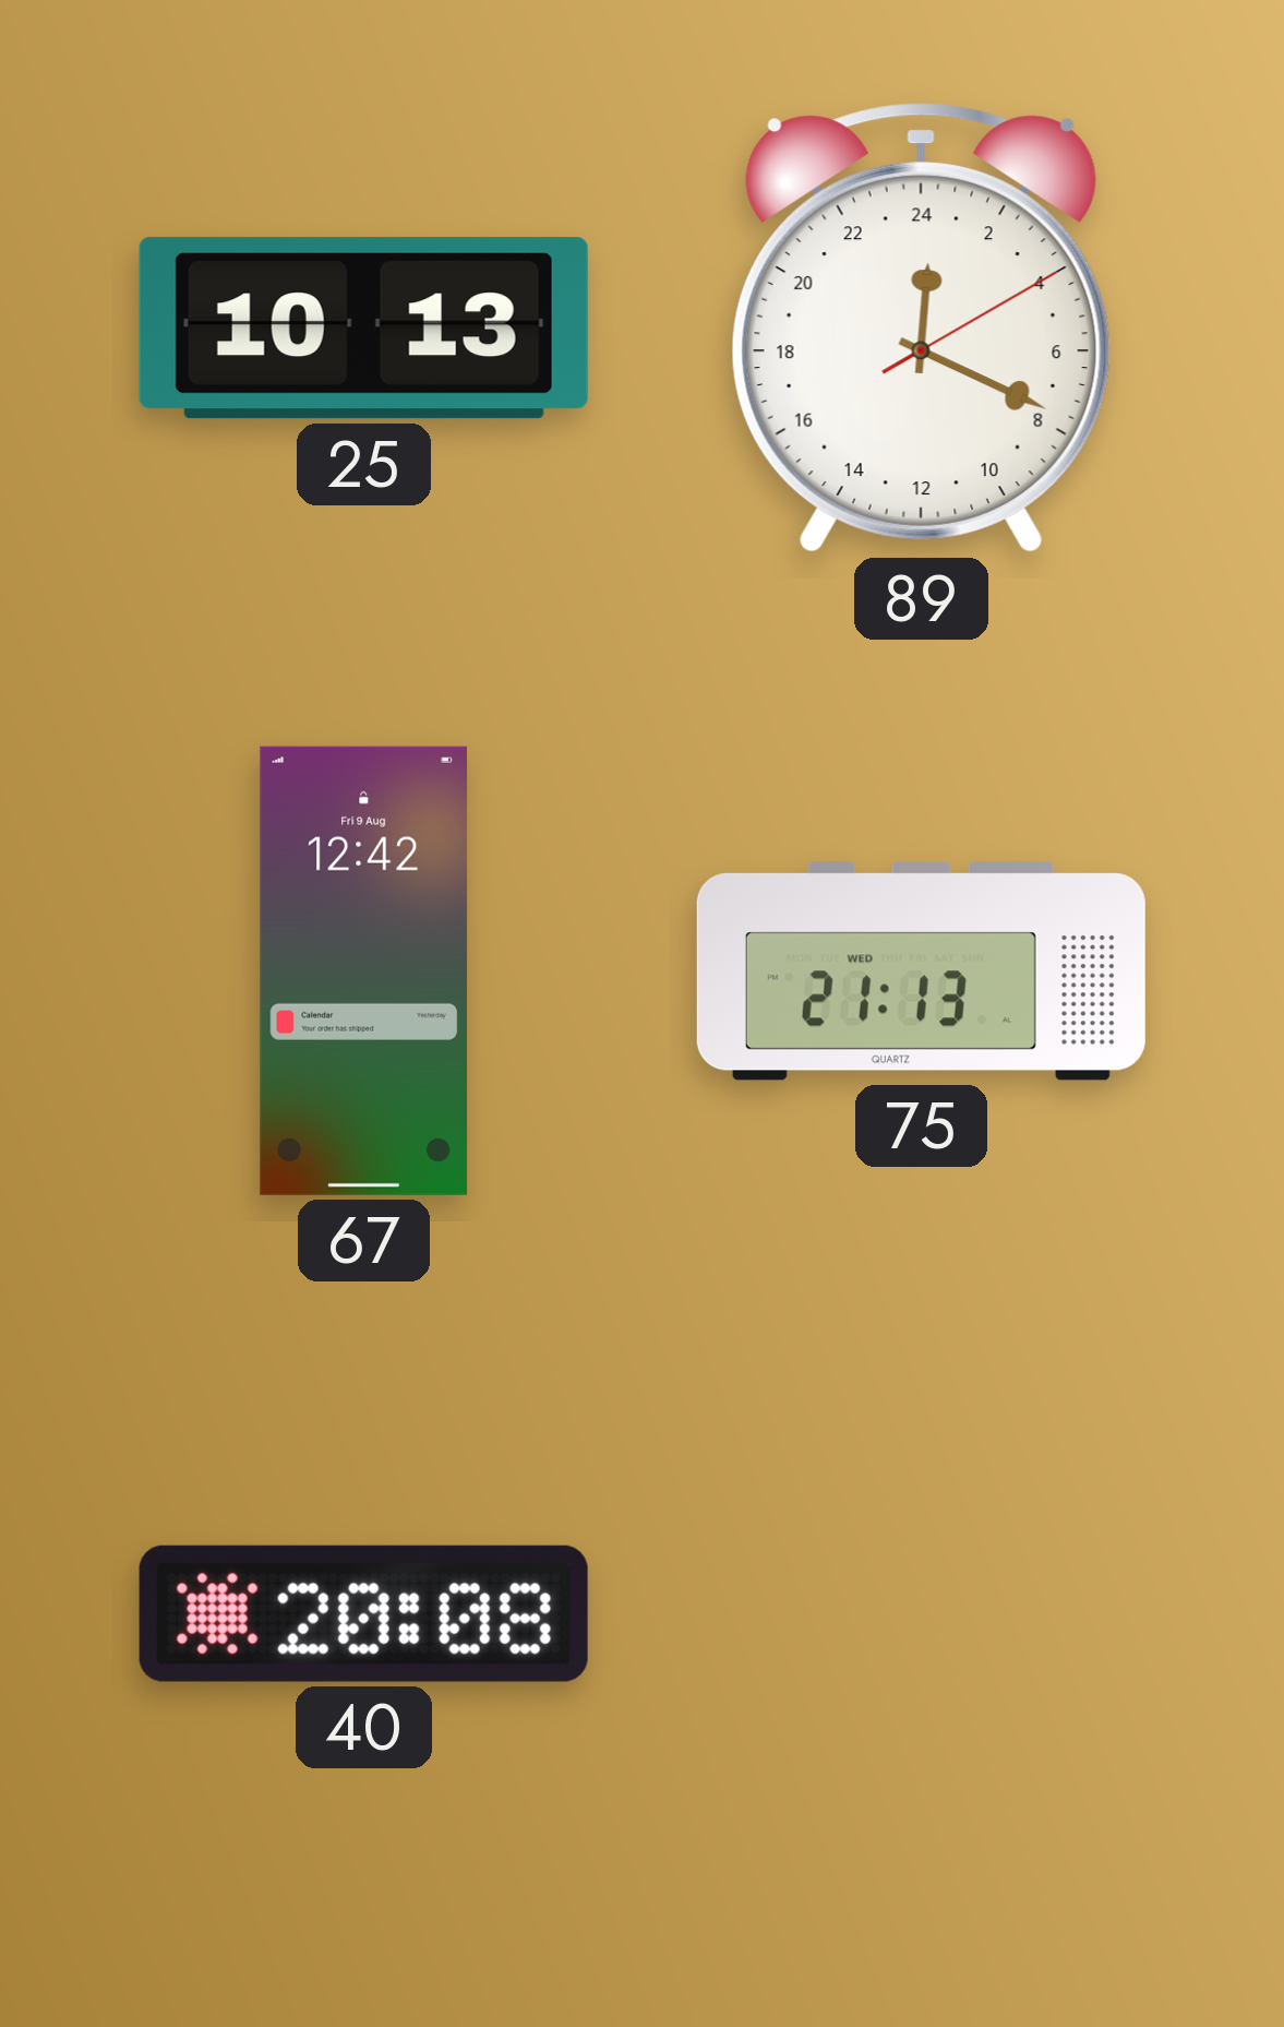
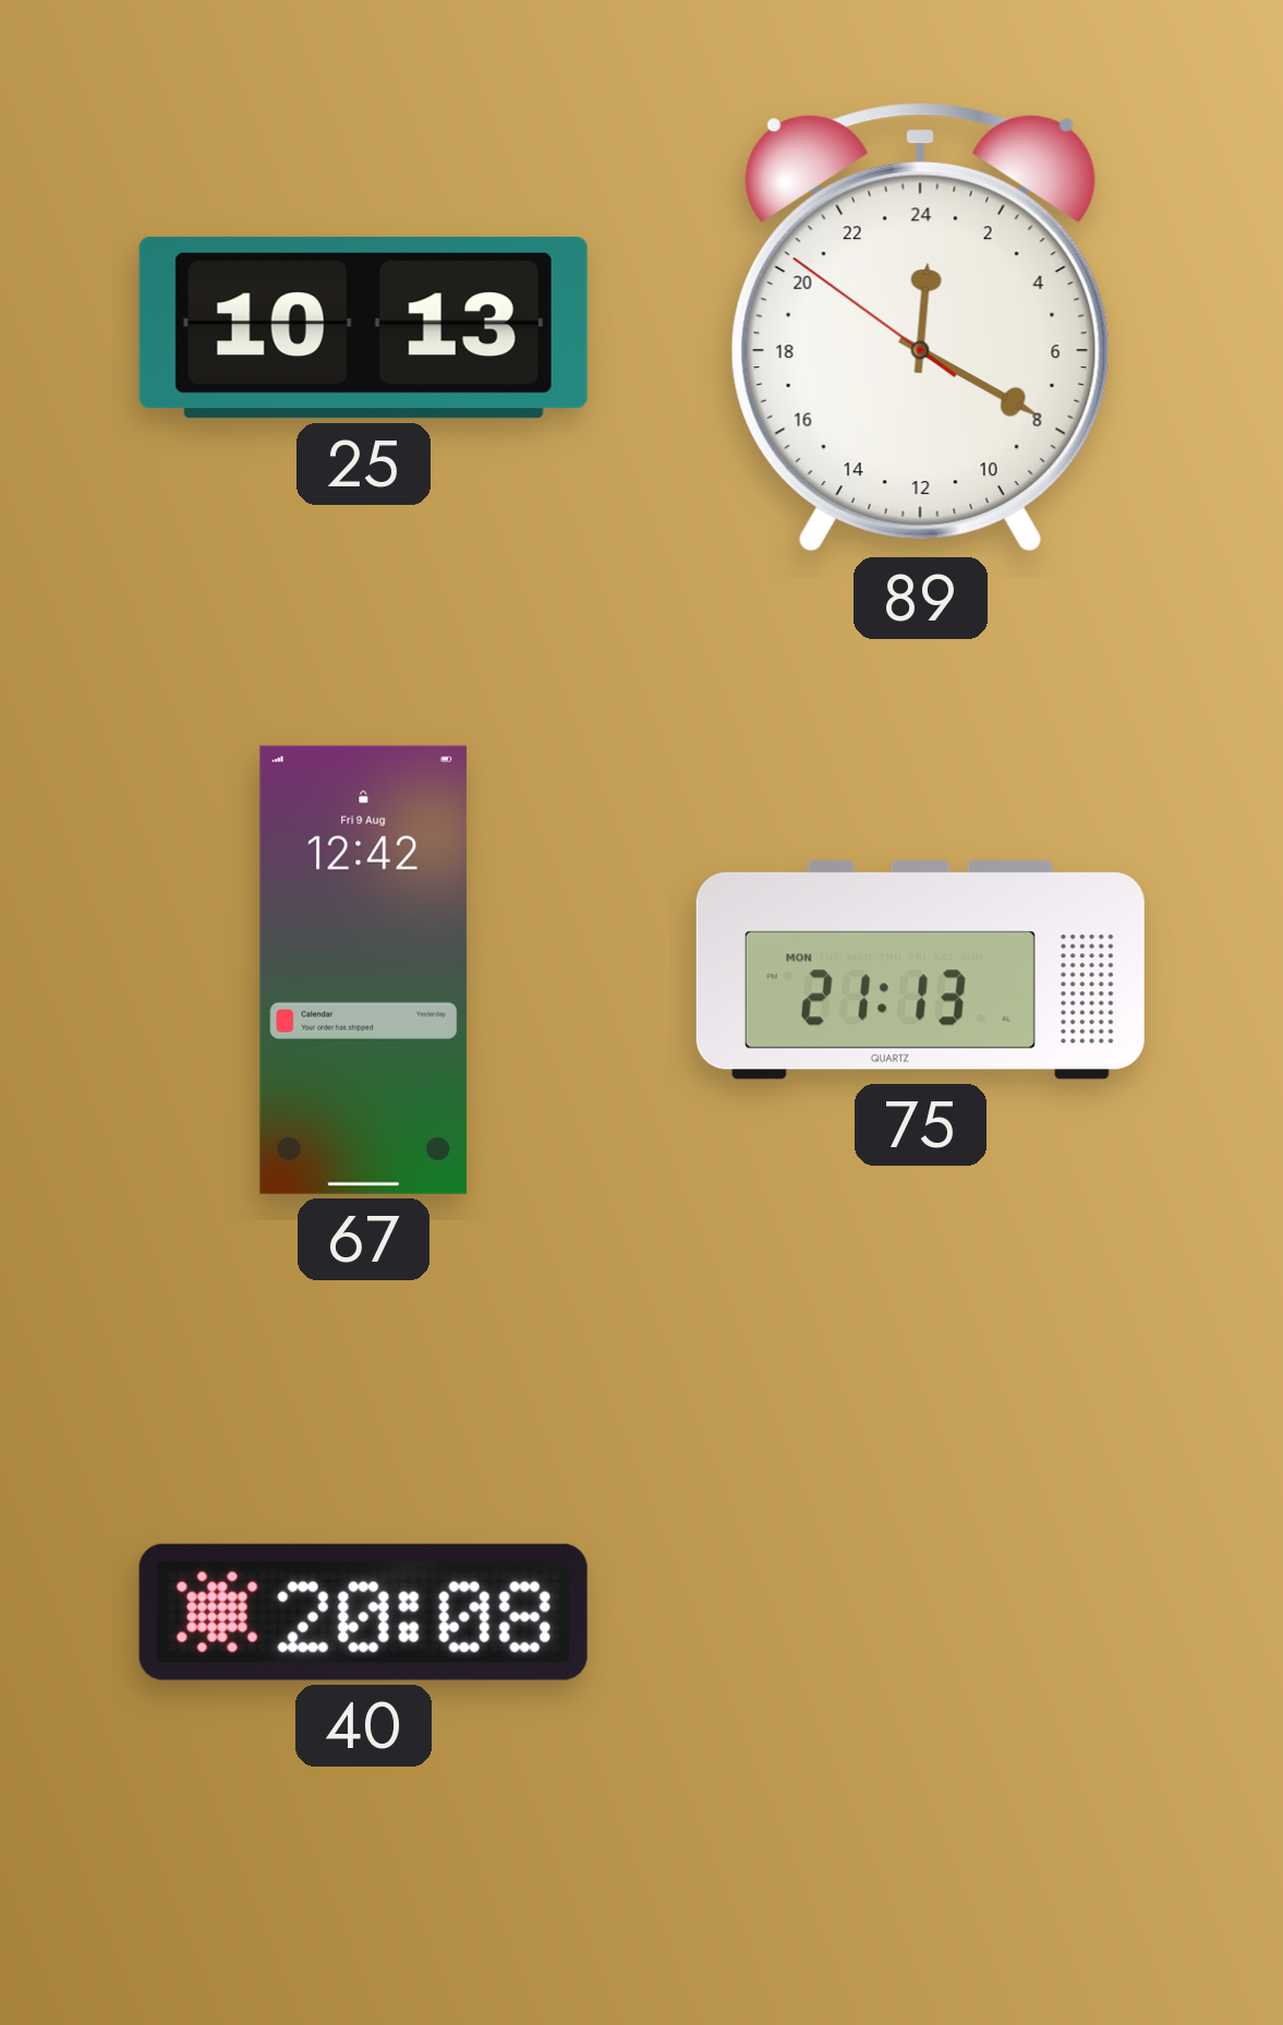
89: 0:19:10 -> 0:19:51 (920, 328)
75 date: WED -> MON (920, 971)
